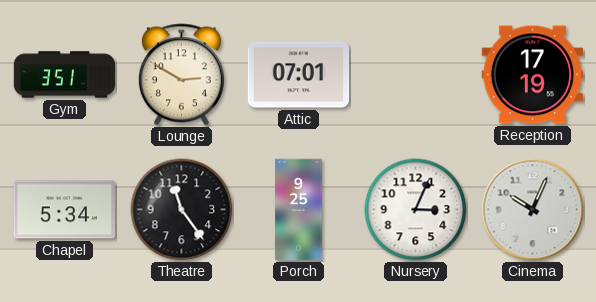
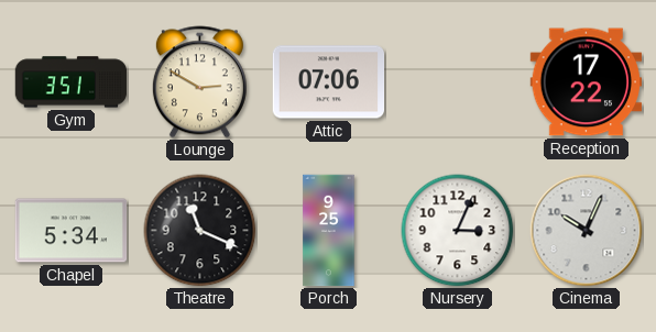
Attic: 07:01 -> 07:06 (329, 82)
Reception: 17:19 -> 17:22 (587, 82)
Theatre: 11:24 -> 11:19 (200, 231)
